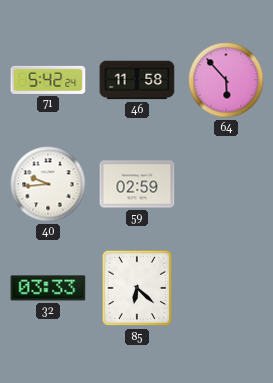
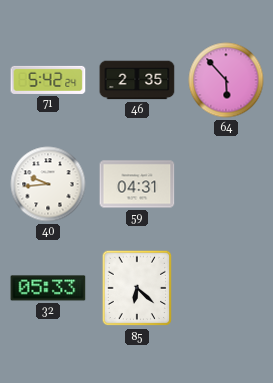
46: 11:58 -> 2:35 (137, 80)
59: 02:59 -> 04:31 (137, 184)
32: 03:33 -> 05:33 (48, 288)
